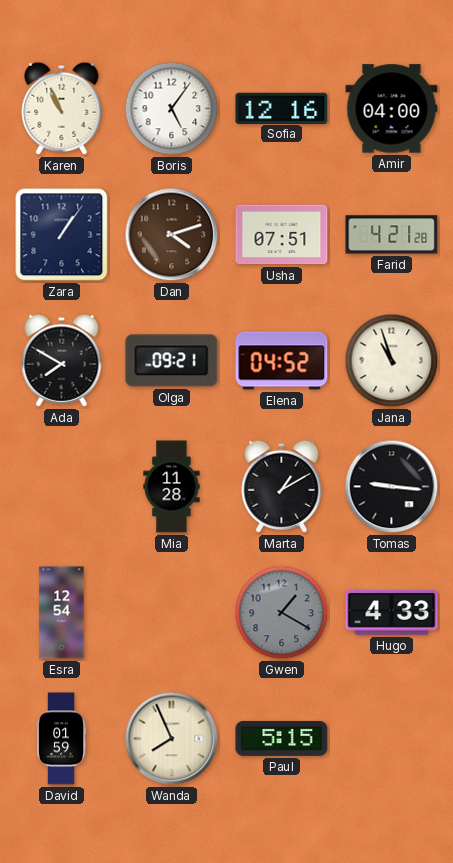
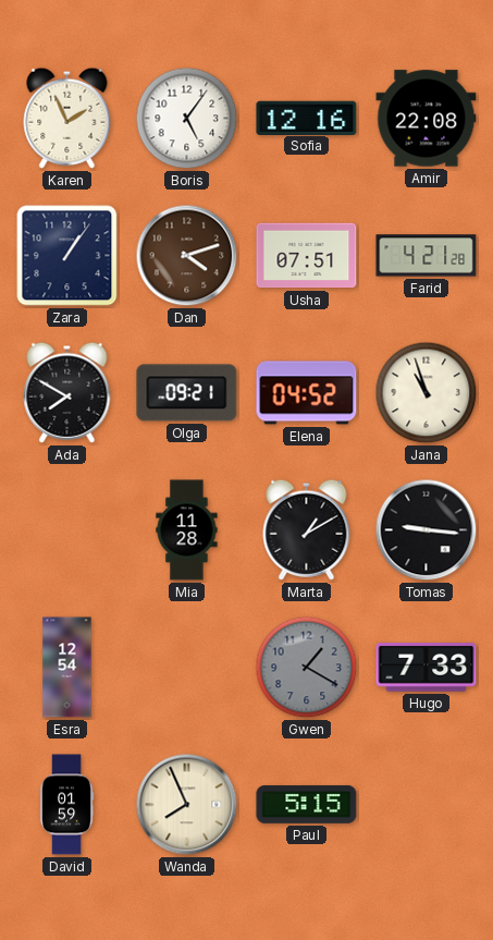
Karen: 10:56 -> 1:56 (67, 118)
Amir: 04:00 -> 22:08 (427, 119)
Hugo: 4:33 -> 7:33 (427, 668)
